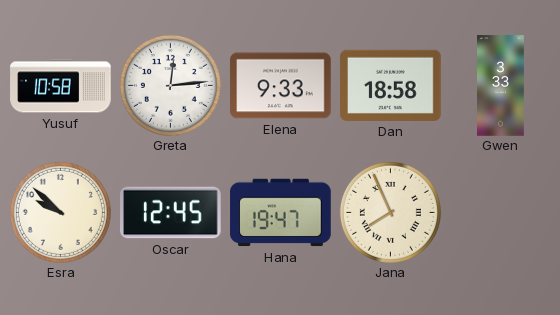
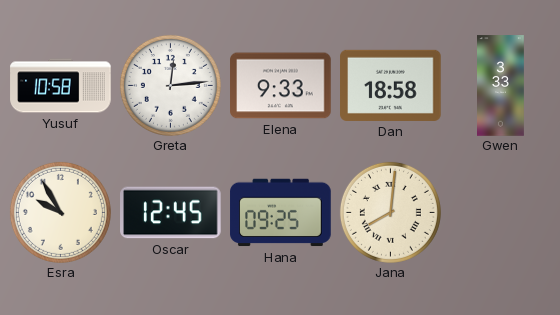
Esra: 9:52 -> 9:55 (60, 212)
Hana: 19:47 -> 09:25 (281, 213)
Jana: 7:56 -> 8:01 (390, 212)
